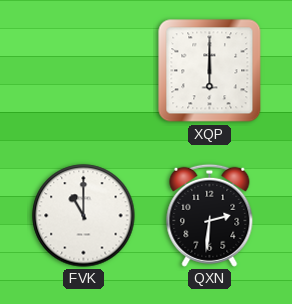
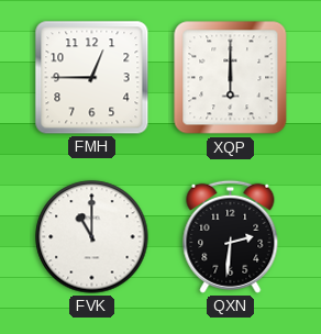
FMH: none -> 12:45 (92, 78)
